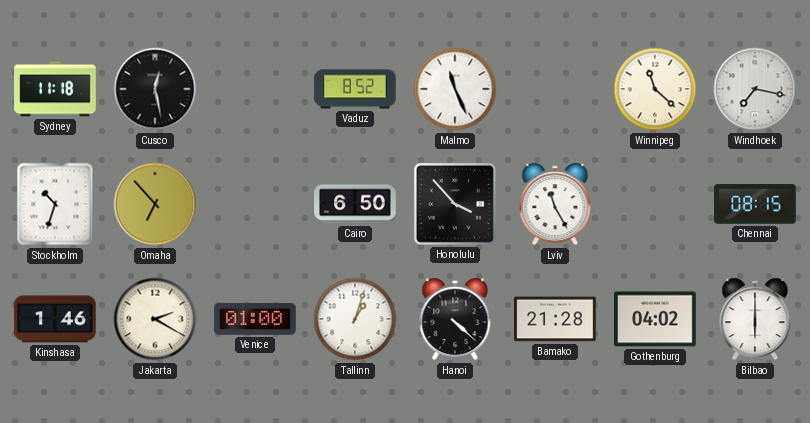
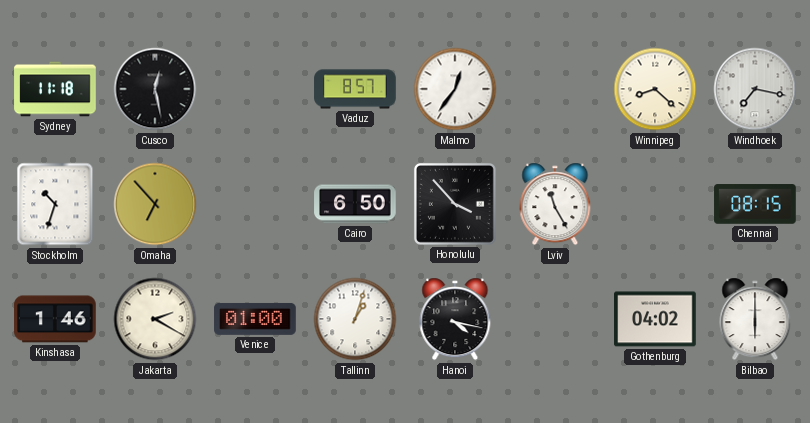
Vaduz: 8:52 -> 8:57 (355, 89)
Malmo: 11:26 -> 12:36 (455, 89)
Winnipeg: 11:22 -> 8:22 (655, 89)
Hanoi: 4:22 -> 4:17 (455, 319)
Bamako: 21:28 -> none (555, 319)
